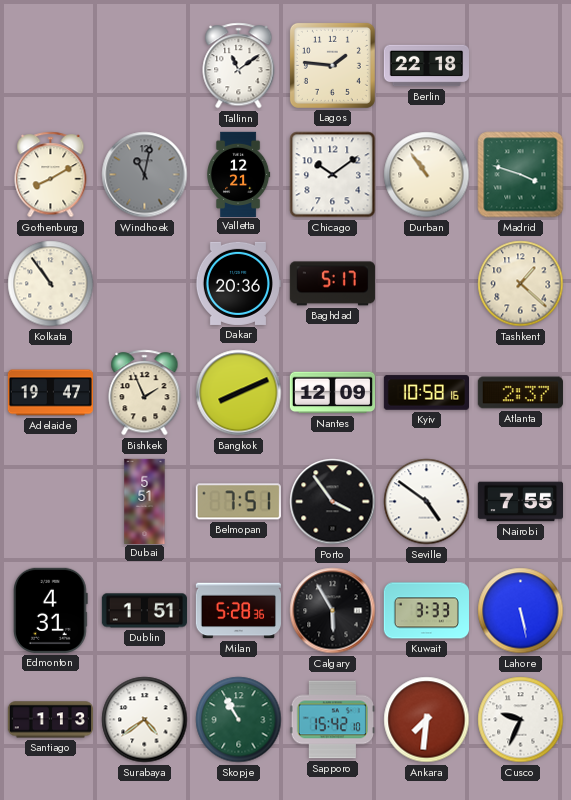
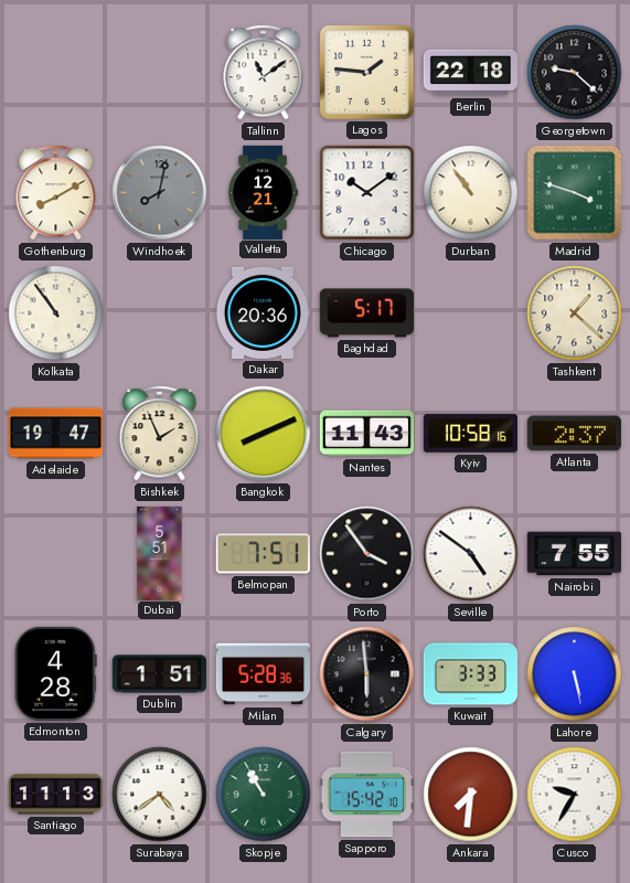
Georgetown: none -> 9:22 (575, 73)
Windhoek: 11:02 -> 8:02 (160, 193)
Nantes: 12:09 -> 11:43 (366, 434)
Edmonton: 4:31 -> 4:28 (56, 673)
Calgary: 5:55 -> 5:59 (367, 674)
Santiago: 1:13 -> 11:13 (55, 795)
Cusco: 9:34 -> 9:35 (575, 795)
